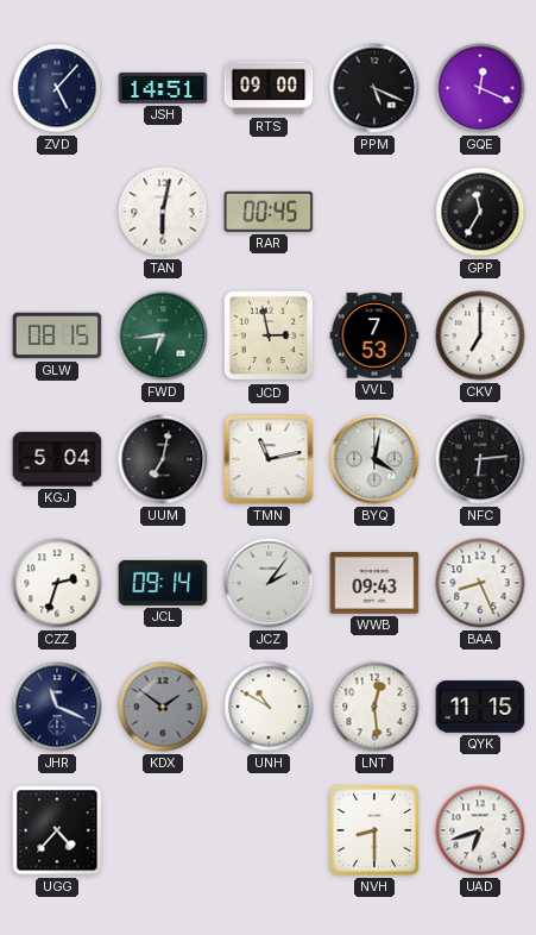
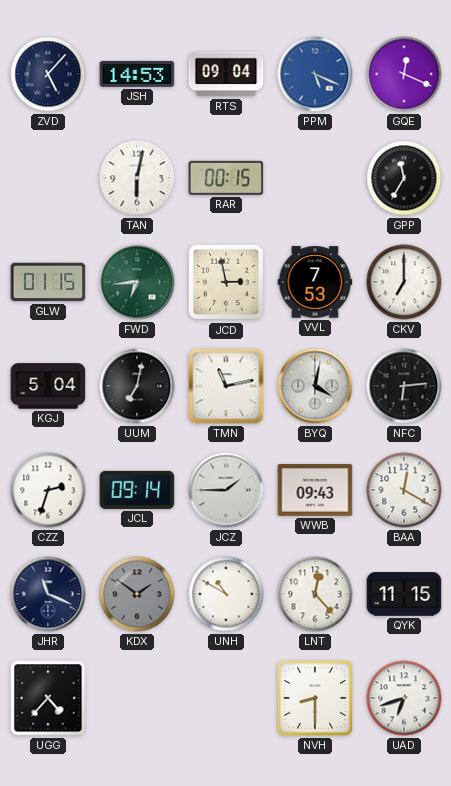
JSH: 14:51 -> 14:53 (137, 74)
RTS: 09:00 -> 09:04 (226, 74)
PPM dial: black -> blue (315, 74)
RAR: 00:45 -> 00:15 (226, 178)
GLW: 08:15 -> 01:15 (48, 282)
JCZ: 2:06 -> 1:45 (226, 490)
BAA: 8:26 -> 12:20 (404, 490)
LNT: 12:29 -> 12:23 (315, 594)
